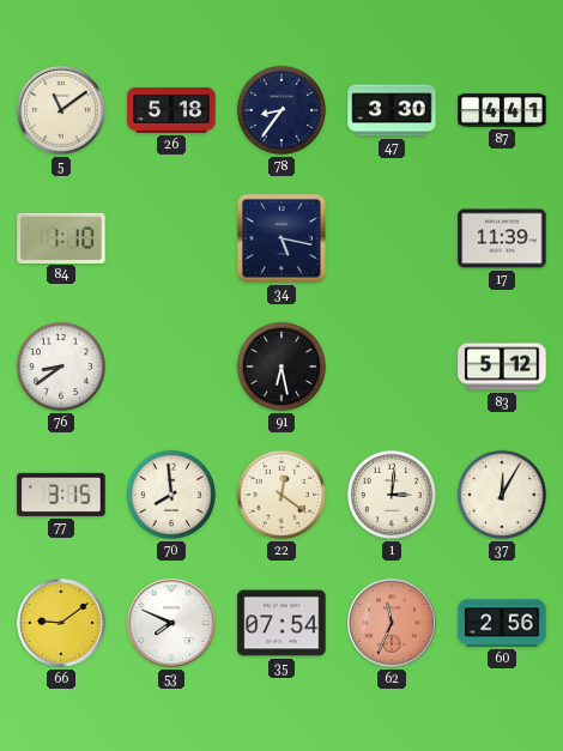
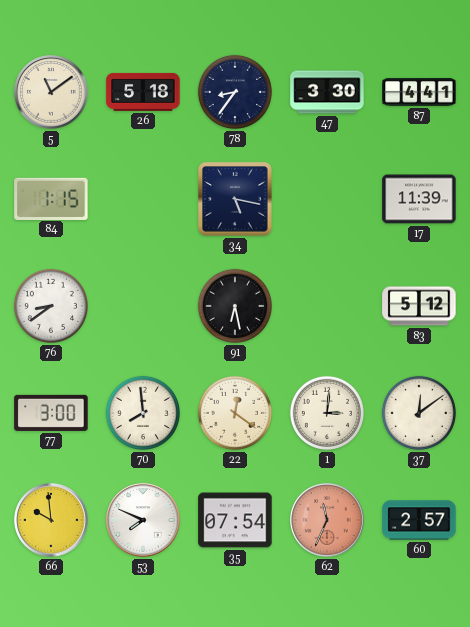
84: 1:10 -> 1:15 (51, 198)
77: 3:15 -> 3:00 (51, 413)
37: 12:05 -> 12:09 (419, 413)
66: 9:09 -> 9:59 (51, 520)
60: 2:56 -> 2:57 (419, 520)
